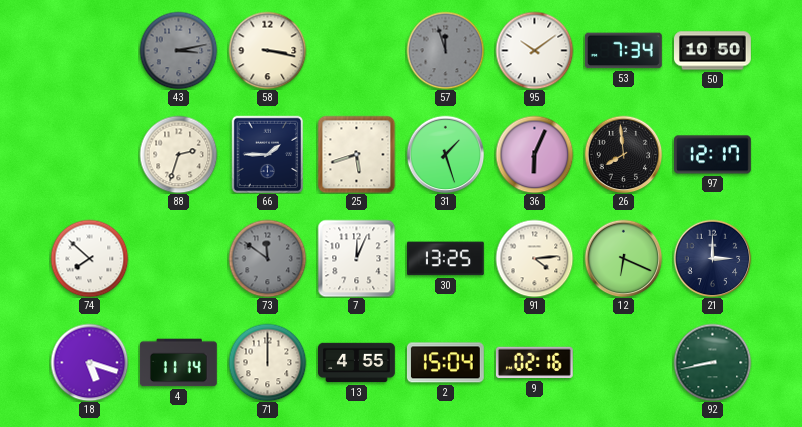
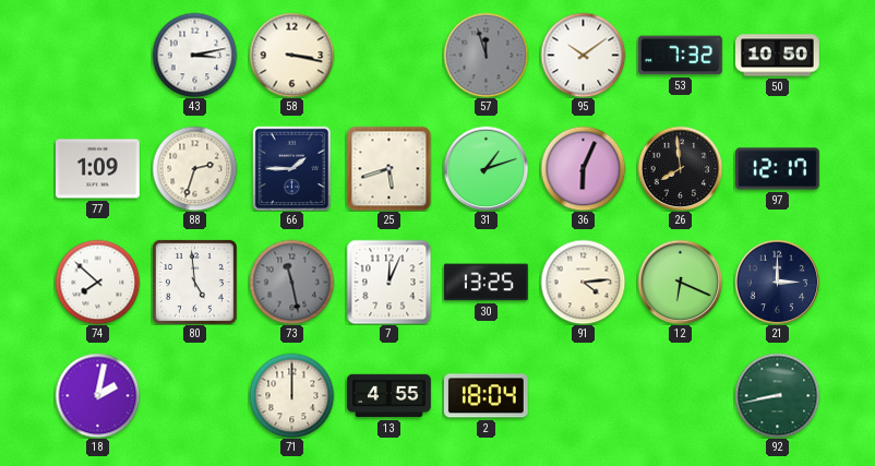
43 dial: grey -> white (194, 55)
53: 7:34 -> 7:32 (680, 56)
77: none -> 1:09 (97, 169)
31: 1:27 -> 1:12 (486, 168)
80: none -> 4:59 (194, 282)
73: 11:51 -> 11:28 (291, 282)
18: 5:18 -> 2:02 (97, 395)
4: 11:14 -> none (178, 363)
2: 15:04 -> 18:04 (486, 396)
9: 02:16 -> none (534, 363)
